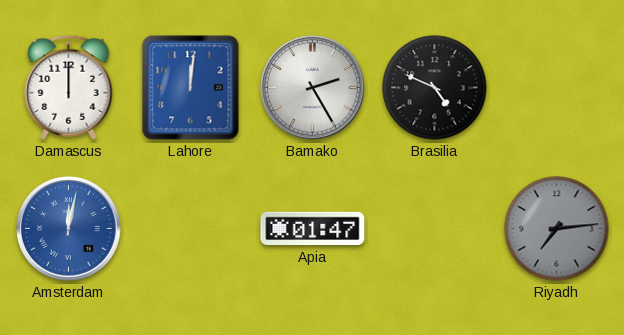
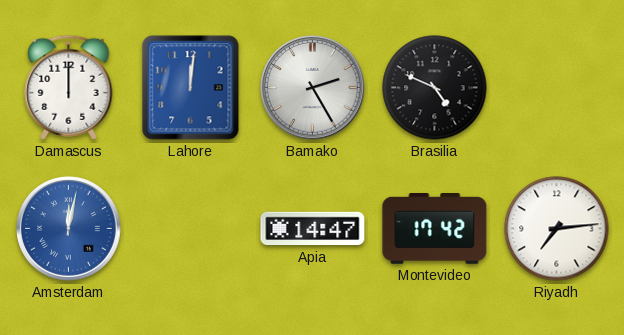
Apia: 01:47 -> 14:47 (313, 229)
Montevideo: none -> 17:42 (435, 229)
Riyadh dial: grey -> white (557, 229)
